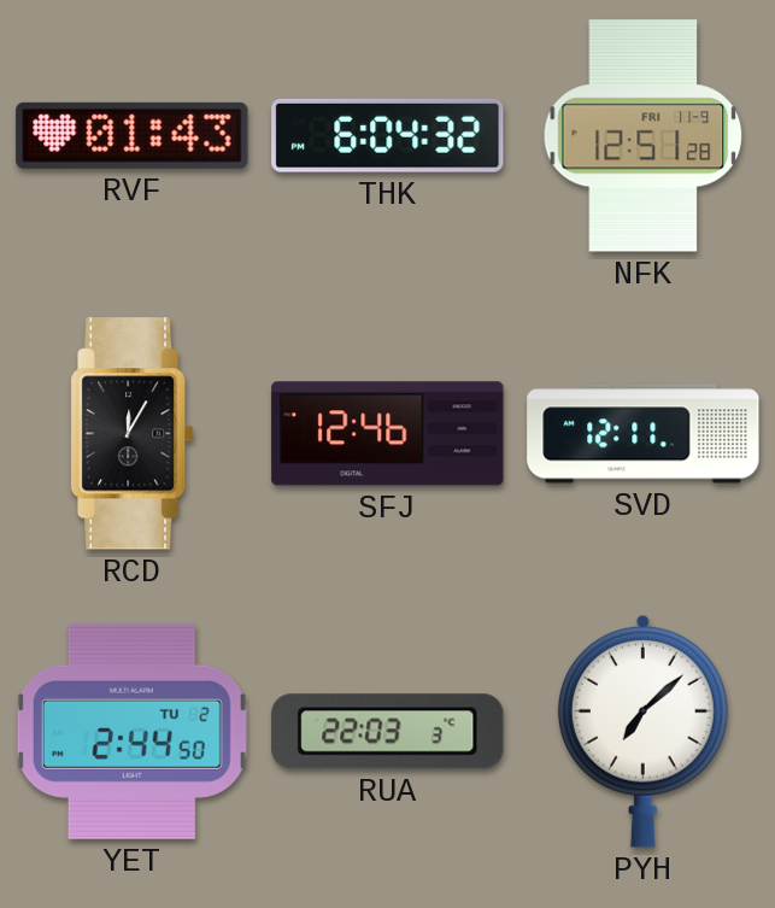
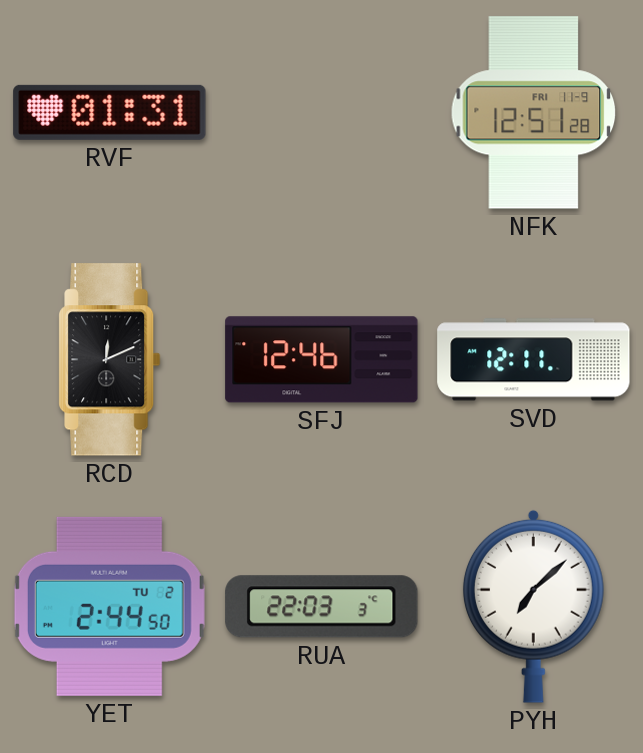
RVF: 01:43 -> 01:31 (110, 112)
THK: 6:04 -> none (388, 135)
RCD: 12:05 -> 12:11 (110, 360)
